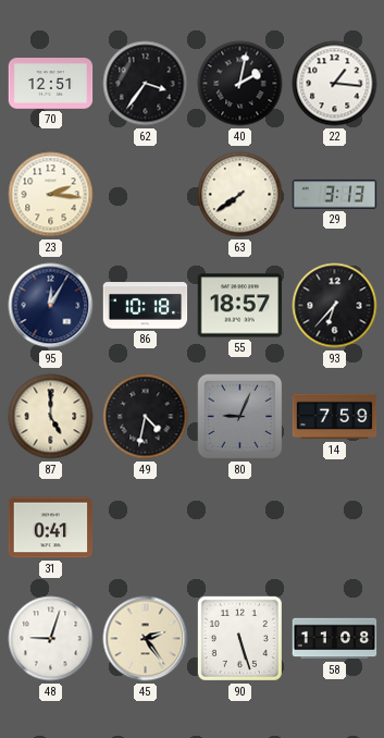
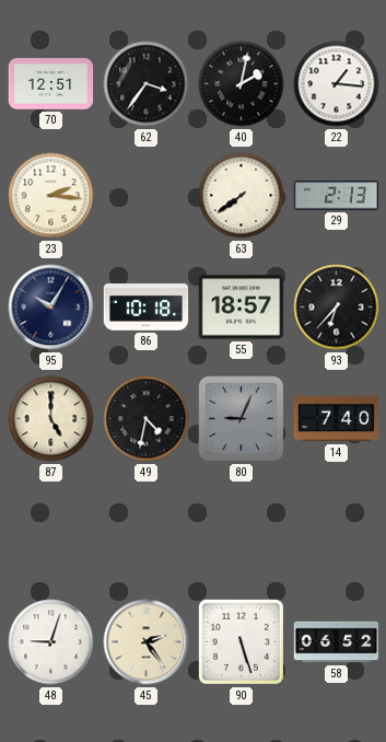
29: 3:13 -> 2:13 (337, 196)
95: 12:05 -> 10:05 (51, 308)
14: 7:59 -> 7:40 (337, 419)
31: 0:41 -> none (51, 528)
58: 11:08 -> 06:52 (337, 642)
